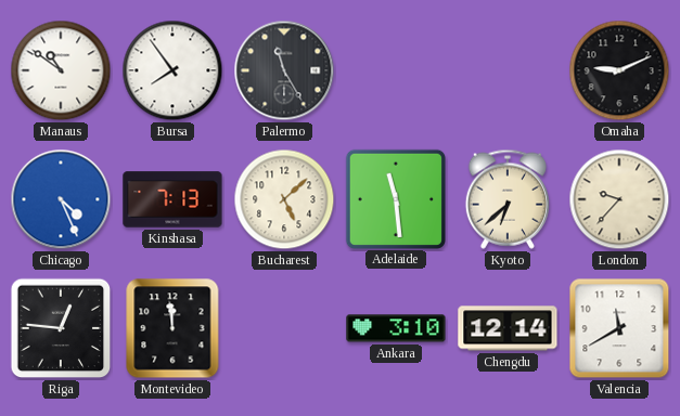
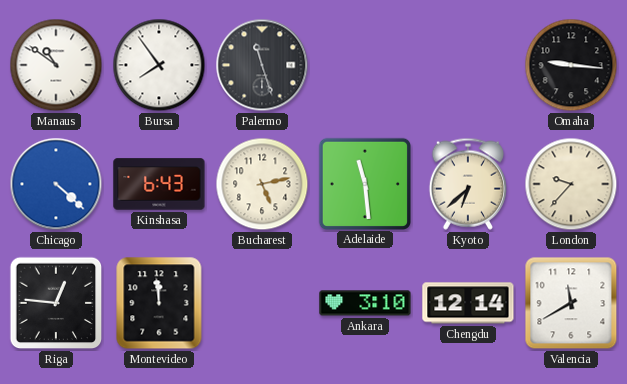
Palermo: 11:25 -> 11:27 (262, 65)
Omaha: 9:11 -> 9:16 (571, 65)
Chicago: 4:26 -> 4:22 (56, 184)
Kinshasa: 7:13 -> 6:43 (159, 184)
Bucharest: 5:08 -> 5:13 (262, 184)
